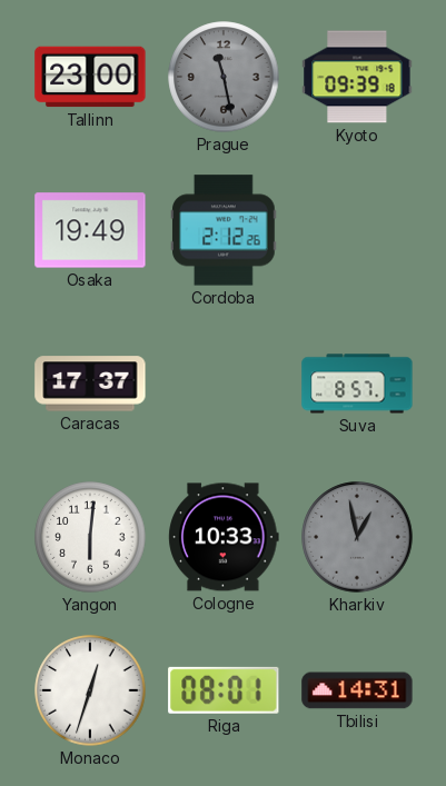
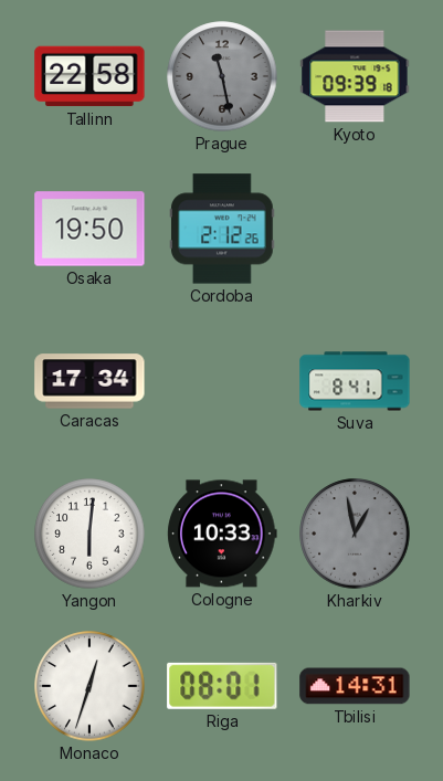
Tallinn: 23:00 -> 22:58 (89, 76)
Osaka: 19:49 -> 19:50 (89, 229)
Caracas: 17:37 -> 17:34 (89, 381)
Suva: 8:57 -> 8:41 (355, 381)
